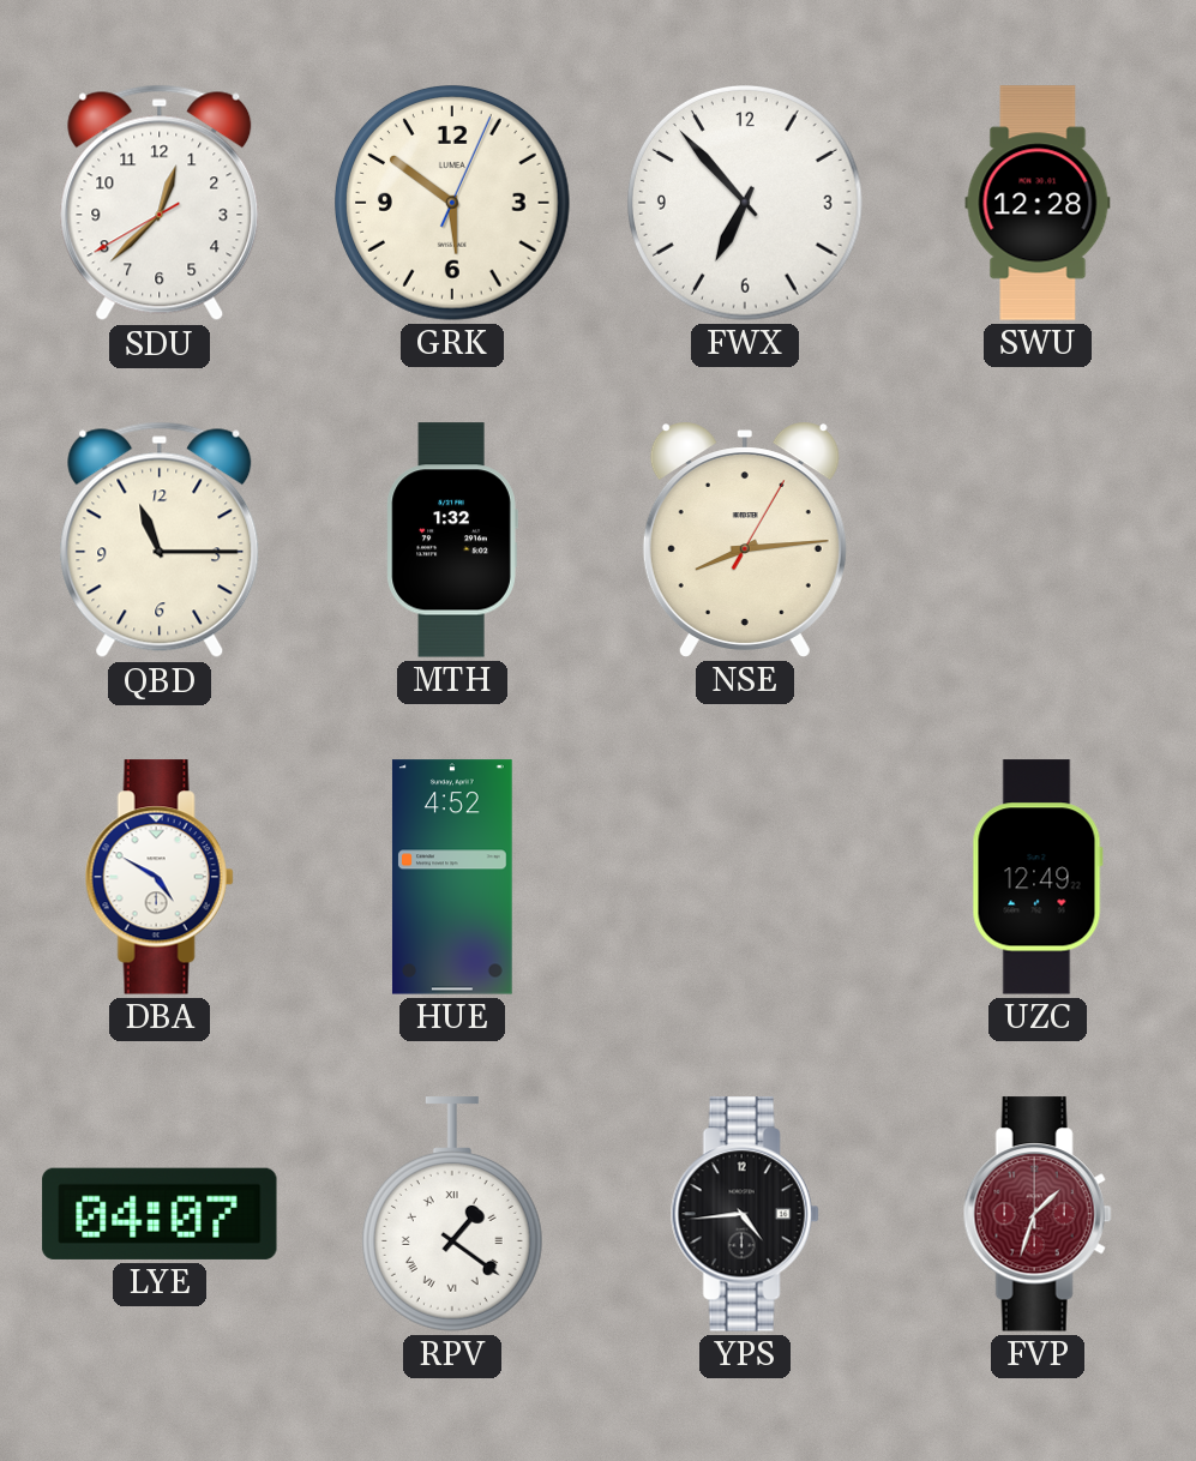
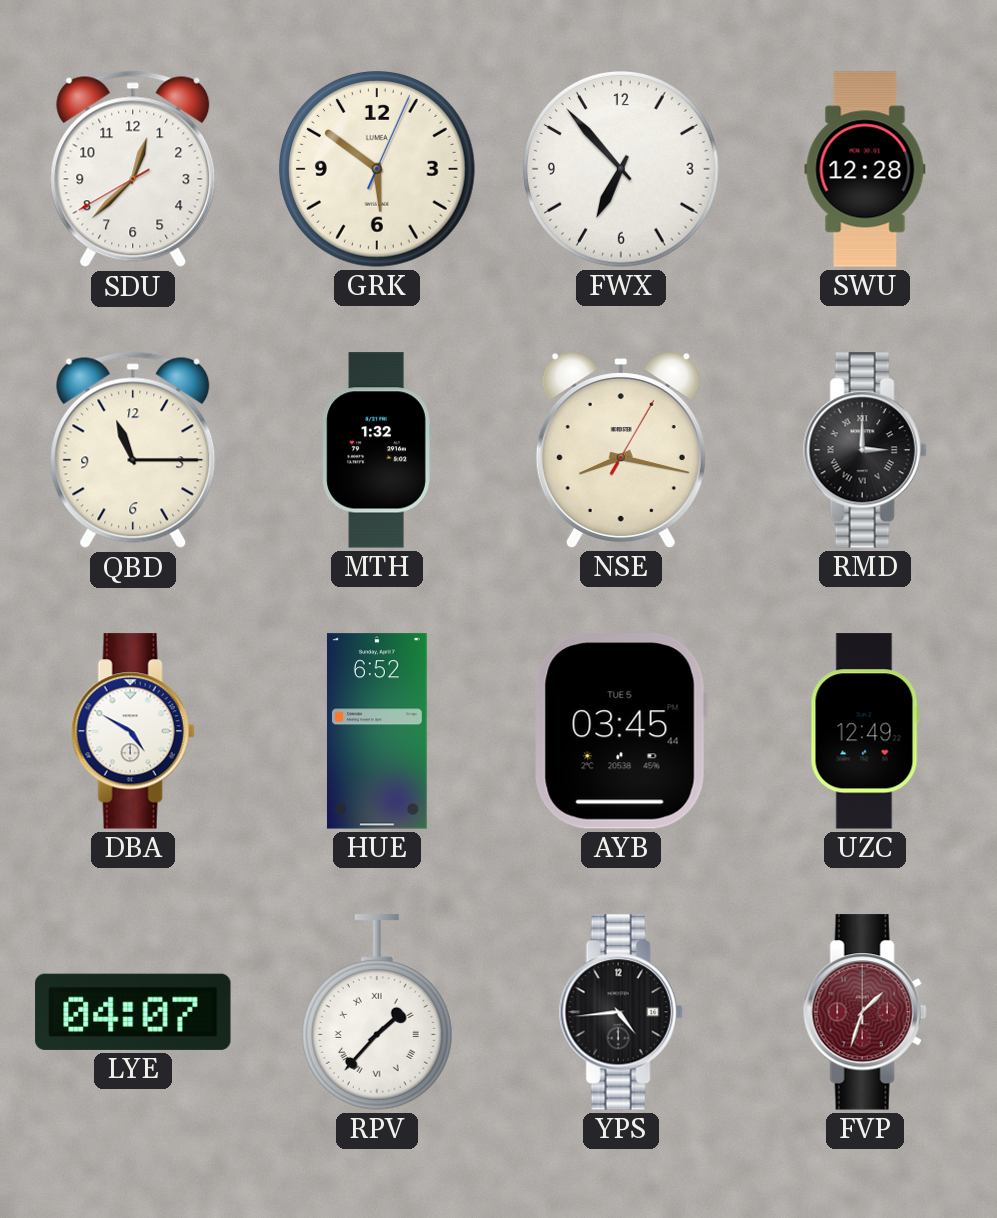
NSE: 8:14 -> 8:17 (621, 450)
RMD: none -> 3:00 (865, 450)
HUE: 4:52 -> 6:52 (377, 731)
AYB: none -> 03:45 (621, 732)
RPV: 1:21 -> 1:37 (377, 1012)
